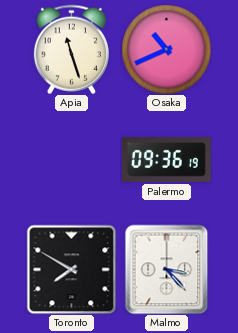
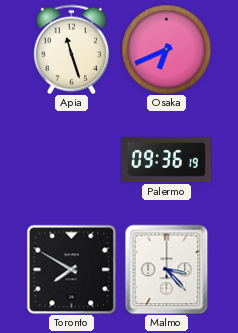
Osaka: 10:41 -> 6:41 (166, 49)
